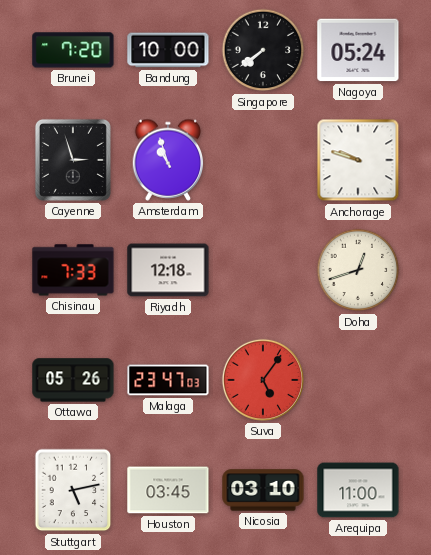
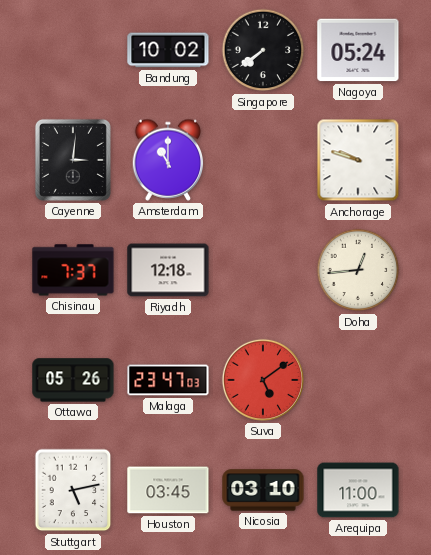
Brunei: 7:20 -> none (73, 50)
Bandung: 10:00 -> 10:02 (168, 50)
Cayenne: 2:57 -> 3:01 (73, 160)
Amsterdam: 10:57 -> 11:00 (168, 160)
Chisinau: 7:33 -> 7:37 (73, 270)
Doha: 12:42 -> 12:44 (358, 270)
Suva: 5:06 -> 5:09 (263, 380)
